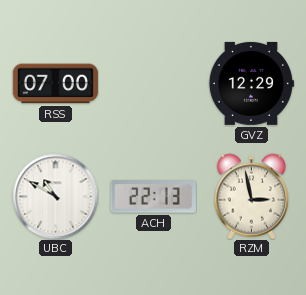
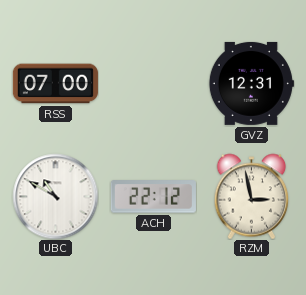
GVZ: 12:29 -> 12:31 (251, 83)
ACH: 22:13 -> 22:12 (153, 197)
